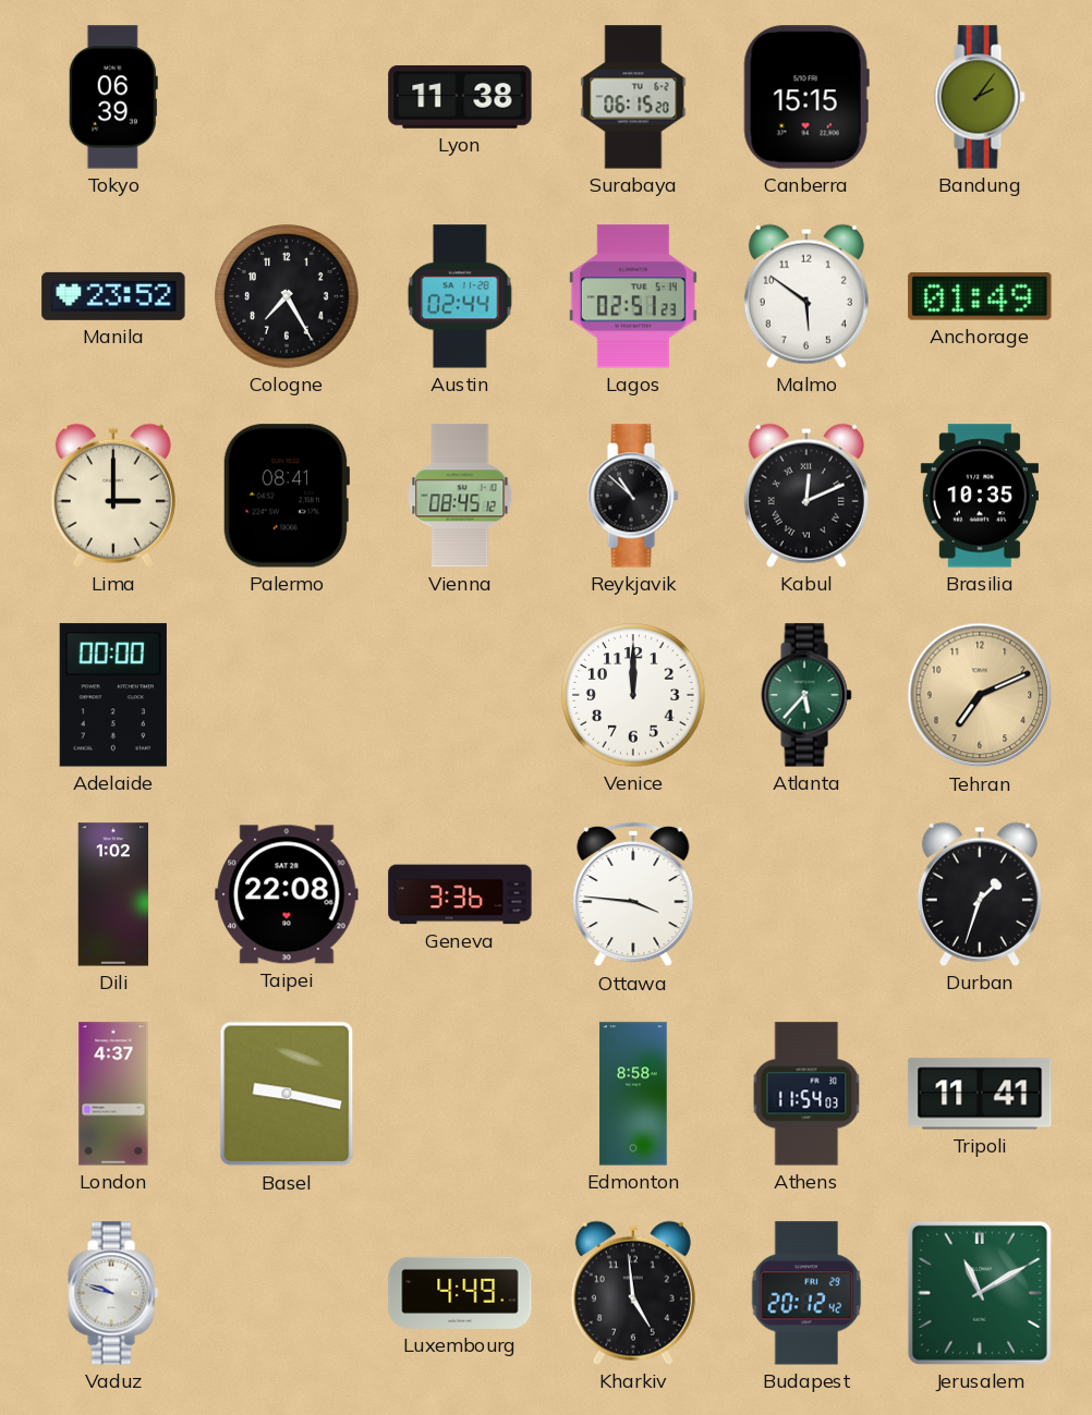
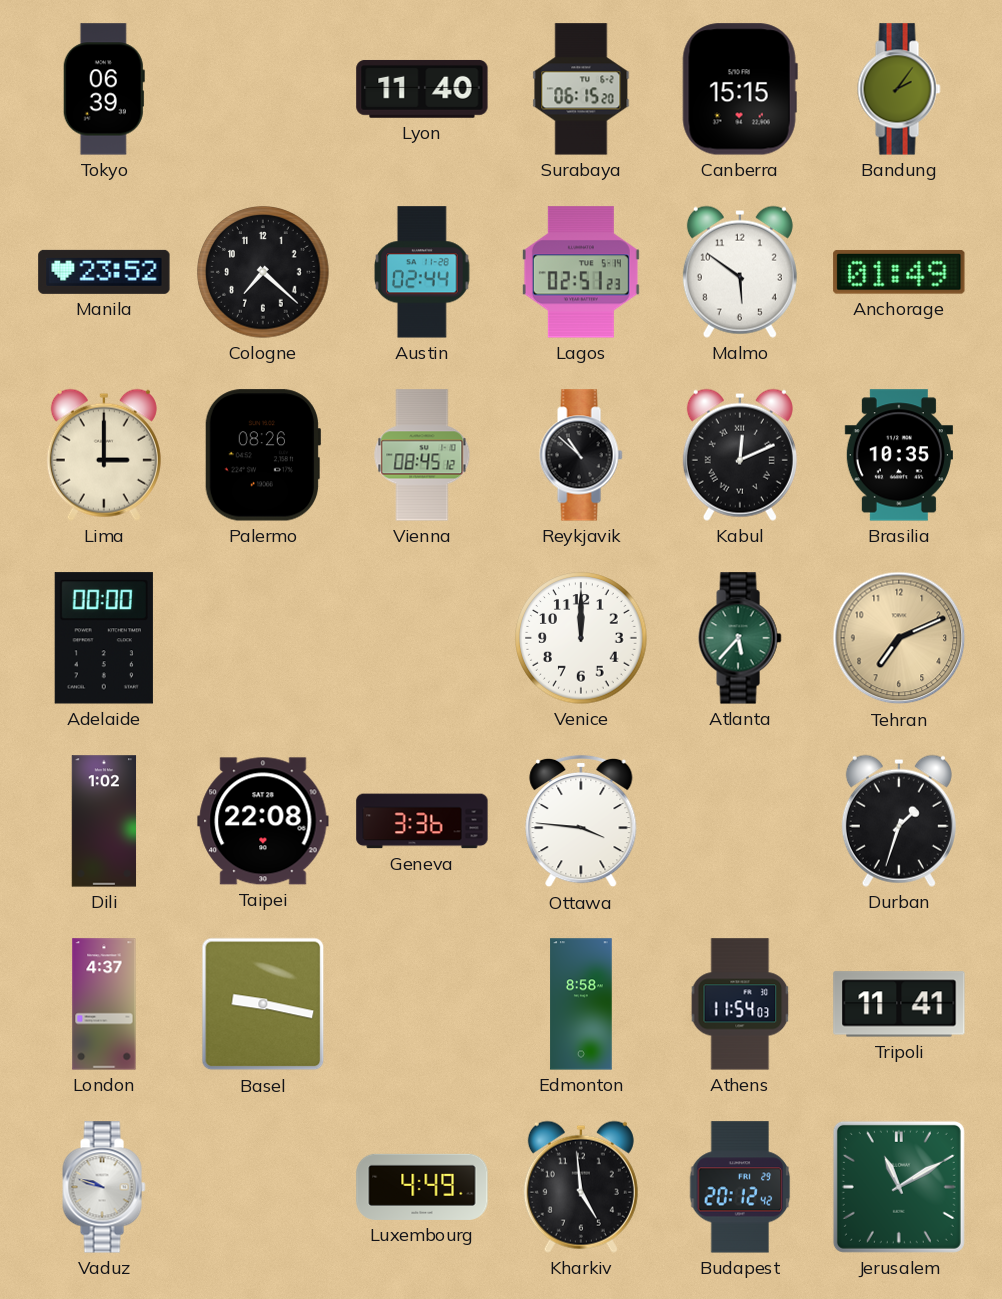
Lyon: 11:38 -> 11:40 (422, 89)
Cologne: 7:25 -> 7:22 (263, 272)
Palermo: 08:41 -> 08:26 (262, 455)
